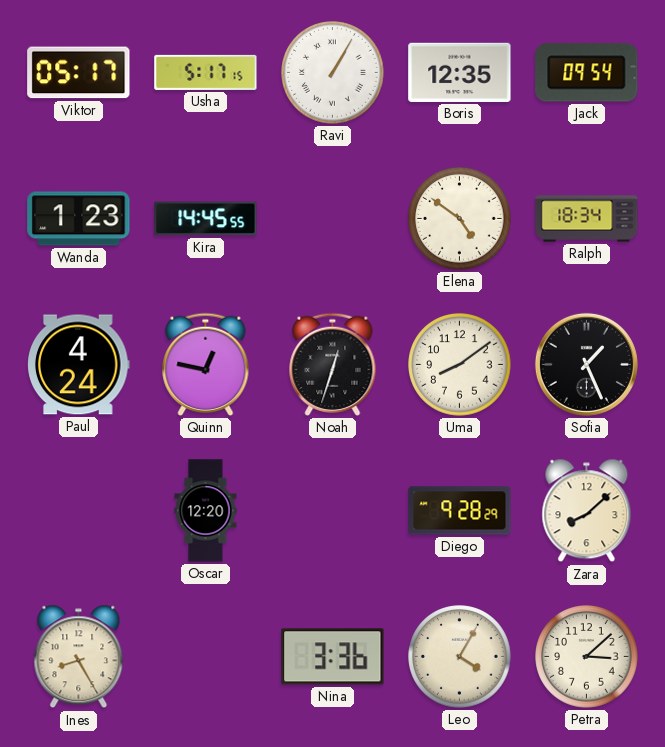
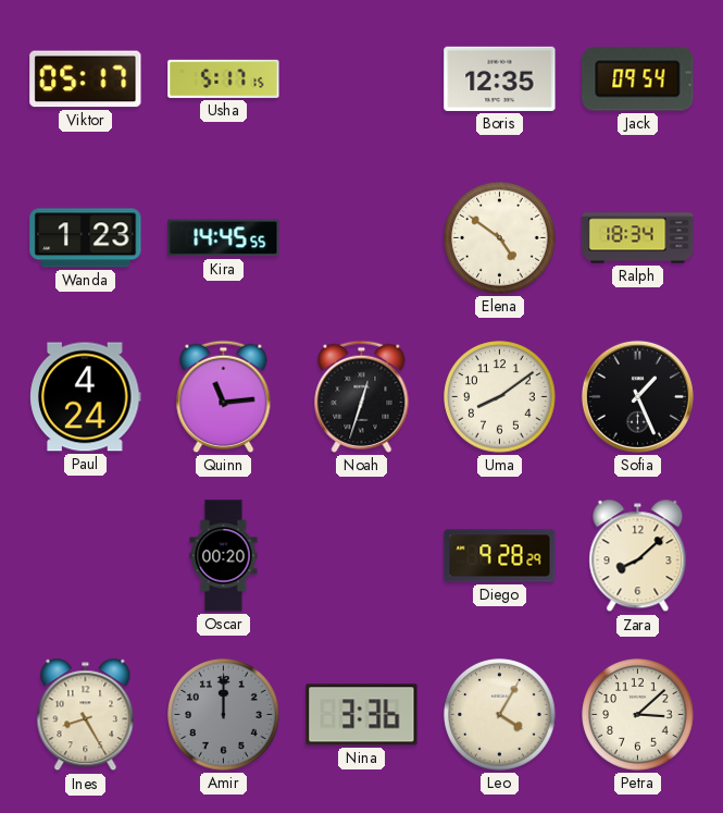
Ravi: 1:05 -> none (333, 73)
Quinn: 12:47 -> 11:14 (224, 396)
Oscar: 12:20 -> 00:20 (224, 556)
Amir: none -> 12:00 (224, 715)
